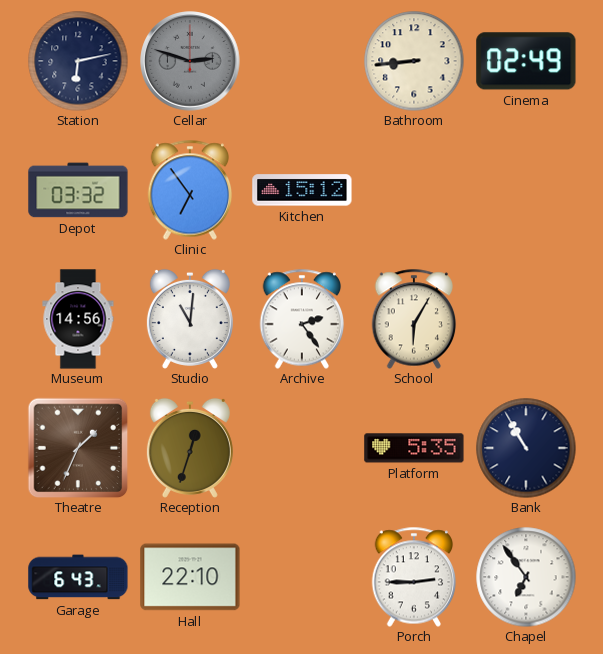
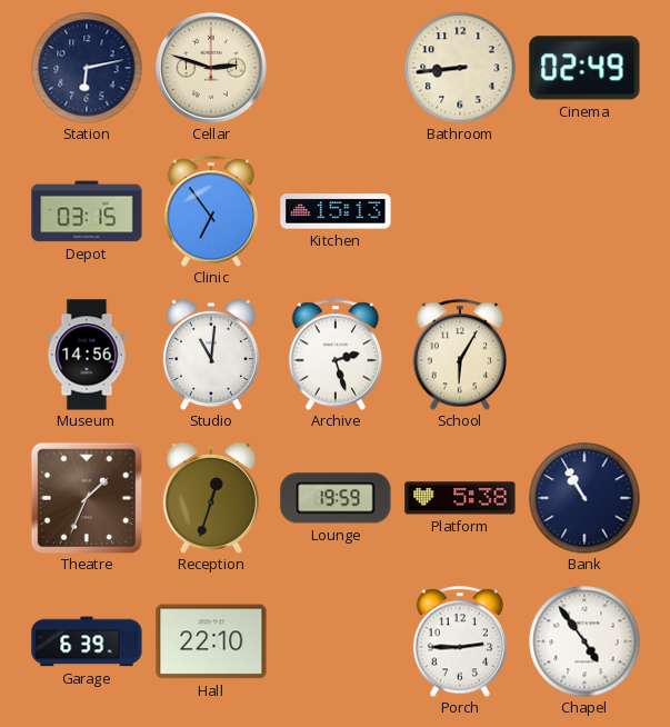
Cellar dial: grey -> cream (211, 68)
Depot: 03:32 -> 03:15 (87, 211)
Kitchen: 15:12 -> 15:13 (336, 211)
Archive: 2:24 -> 2:27 (336, 355)
Lounge: none -> 19:59 (336, 498)
Platform: 5:35 -> 5:38 (460, 498)
Garage: 6:43 -> 6:39 (87, 641)
Chapel: 6:54 -> 4:54 (584, 641)
